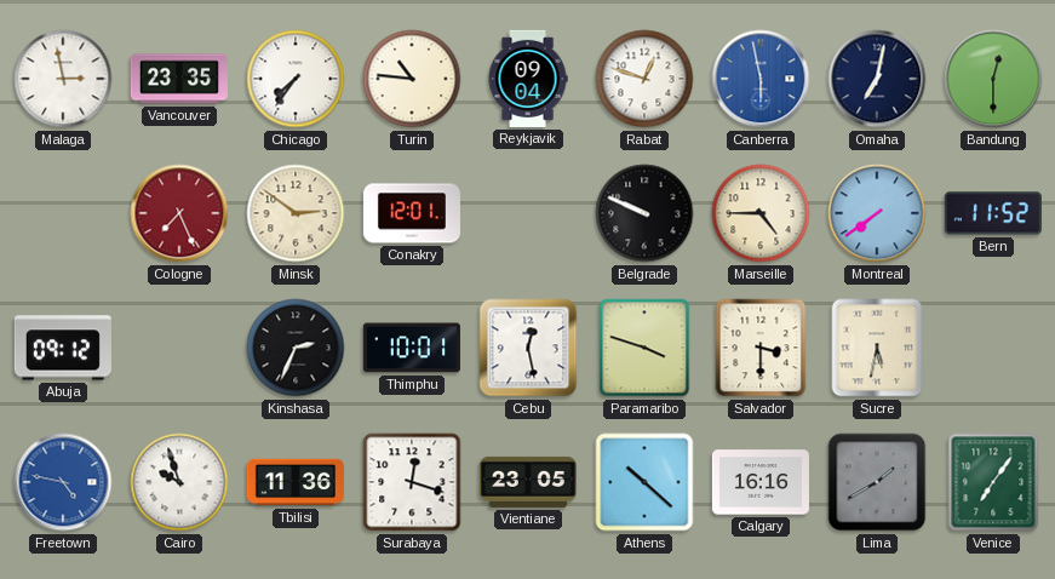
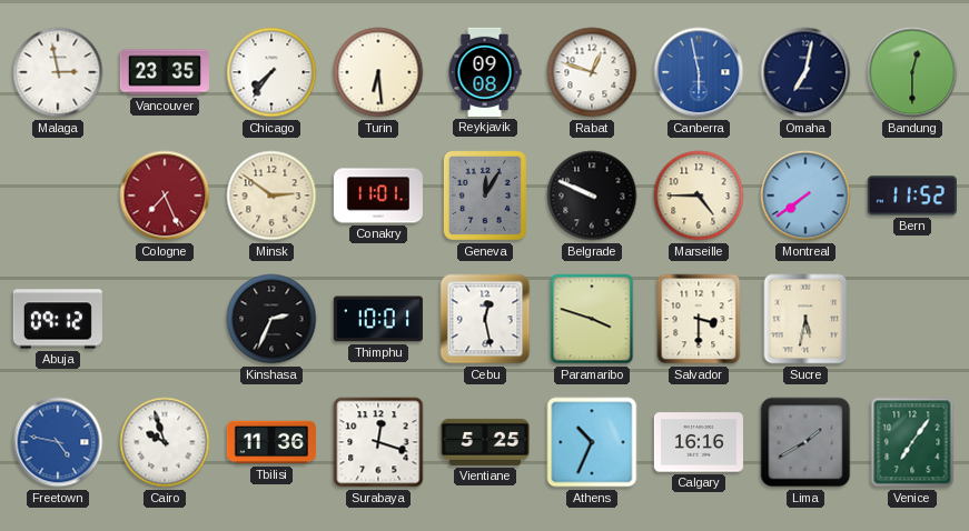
Turin: 10:46 -> 6:29 (378, 72)
Reykjavik: 09:04 -> 09:08 (485, 72)
Conakry: 12:01 -> 11:01 (378, 196)
Geneva: none -> 12:05 (485, 196)
Vientiane: 23:05 -> 5:25 (485, 442)
Athens: 10:22 -> 10:34 (592, 442)
